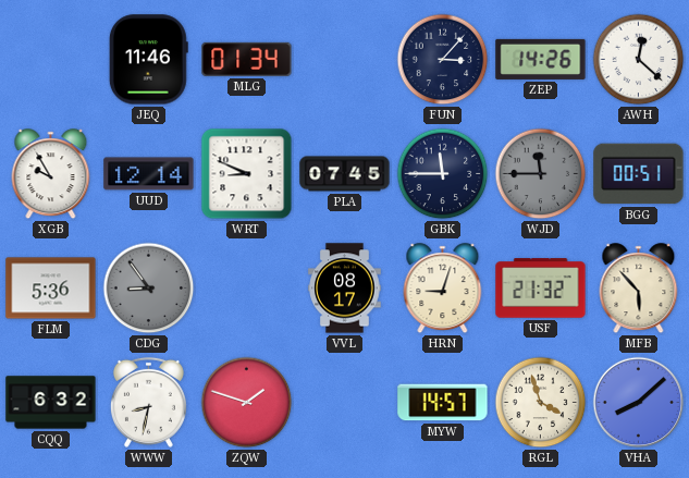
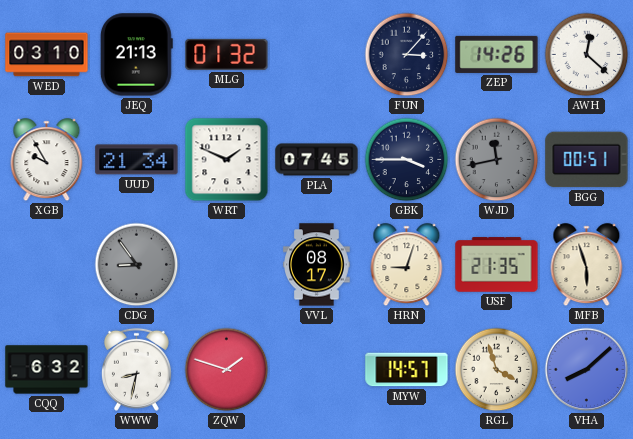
WED: none -> 03:10 (47, 55)
JEQ: 11:46 -> 21:13 (136, 55)
MLG: 01:34 -> 01:32 (227, 54)
UUD: 12:14 -> 21:34 (137, 160)
WRT: 8:49 -> 1:49 (227, 160)
GBK: 11:45 -> 3:45 (407, 160)
WJD: 11:45 -> 11:43 (497, 160)
FLM: 5:36 -> none (51, 289)
USF: 21:32 -> 21:35 (497, 265)
MFB: 5:53 -> 5:57 (587, 265)
